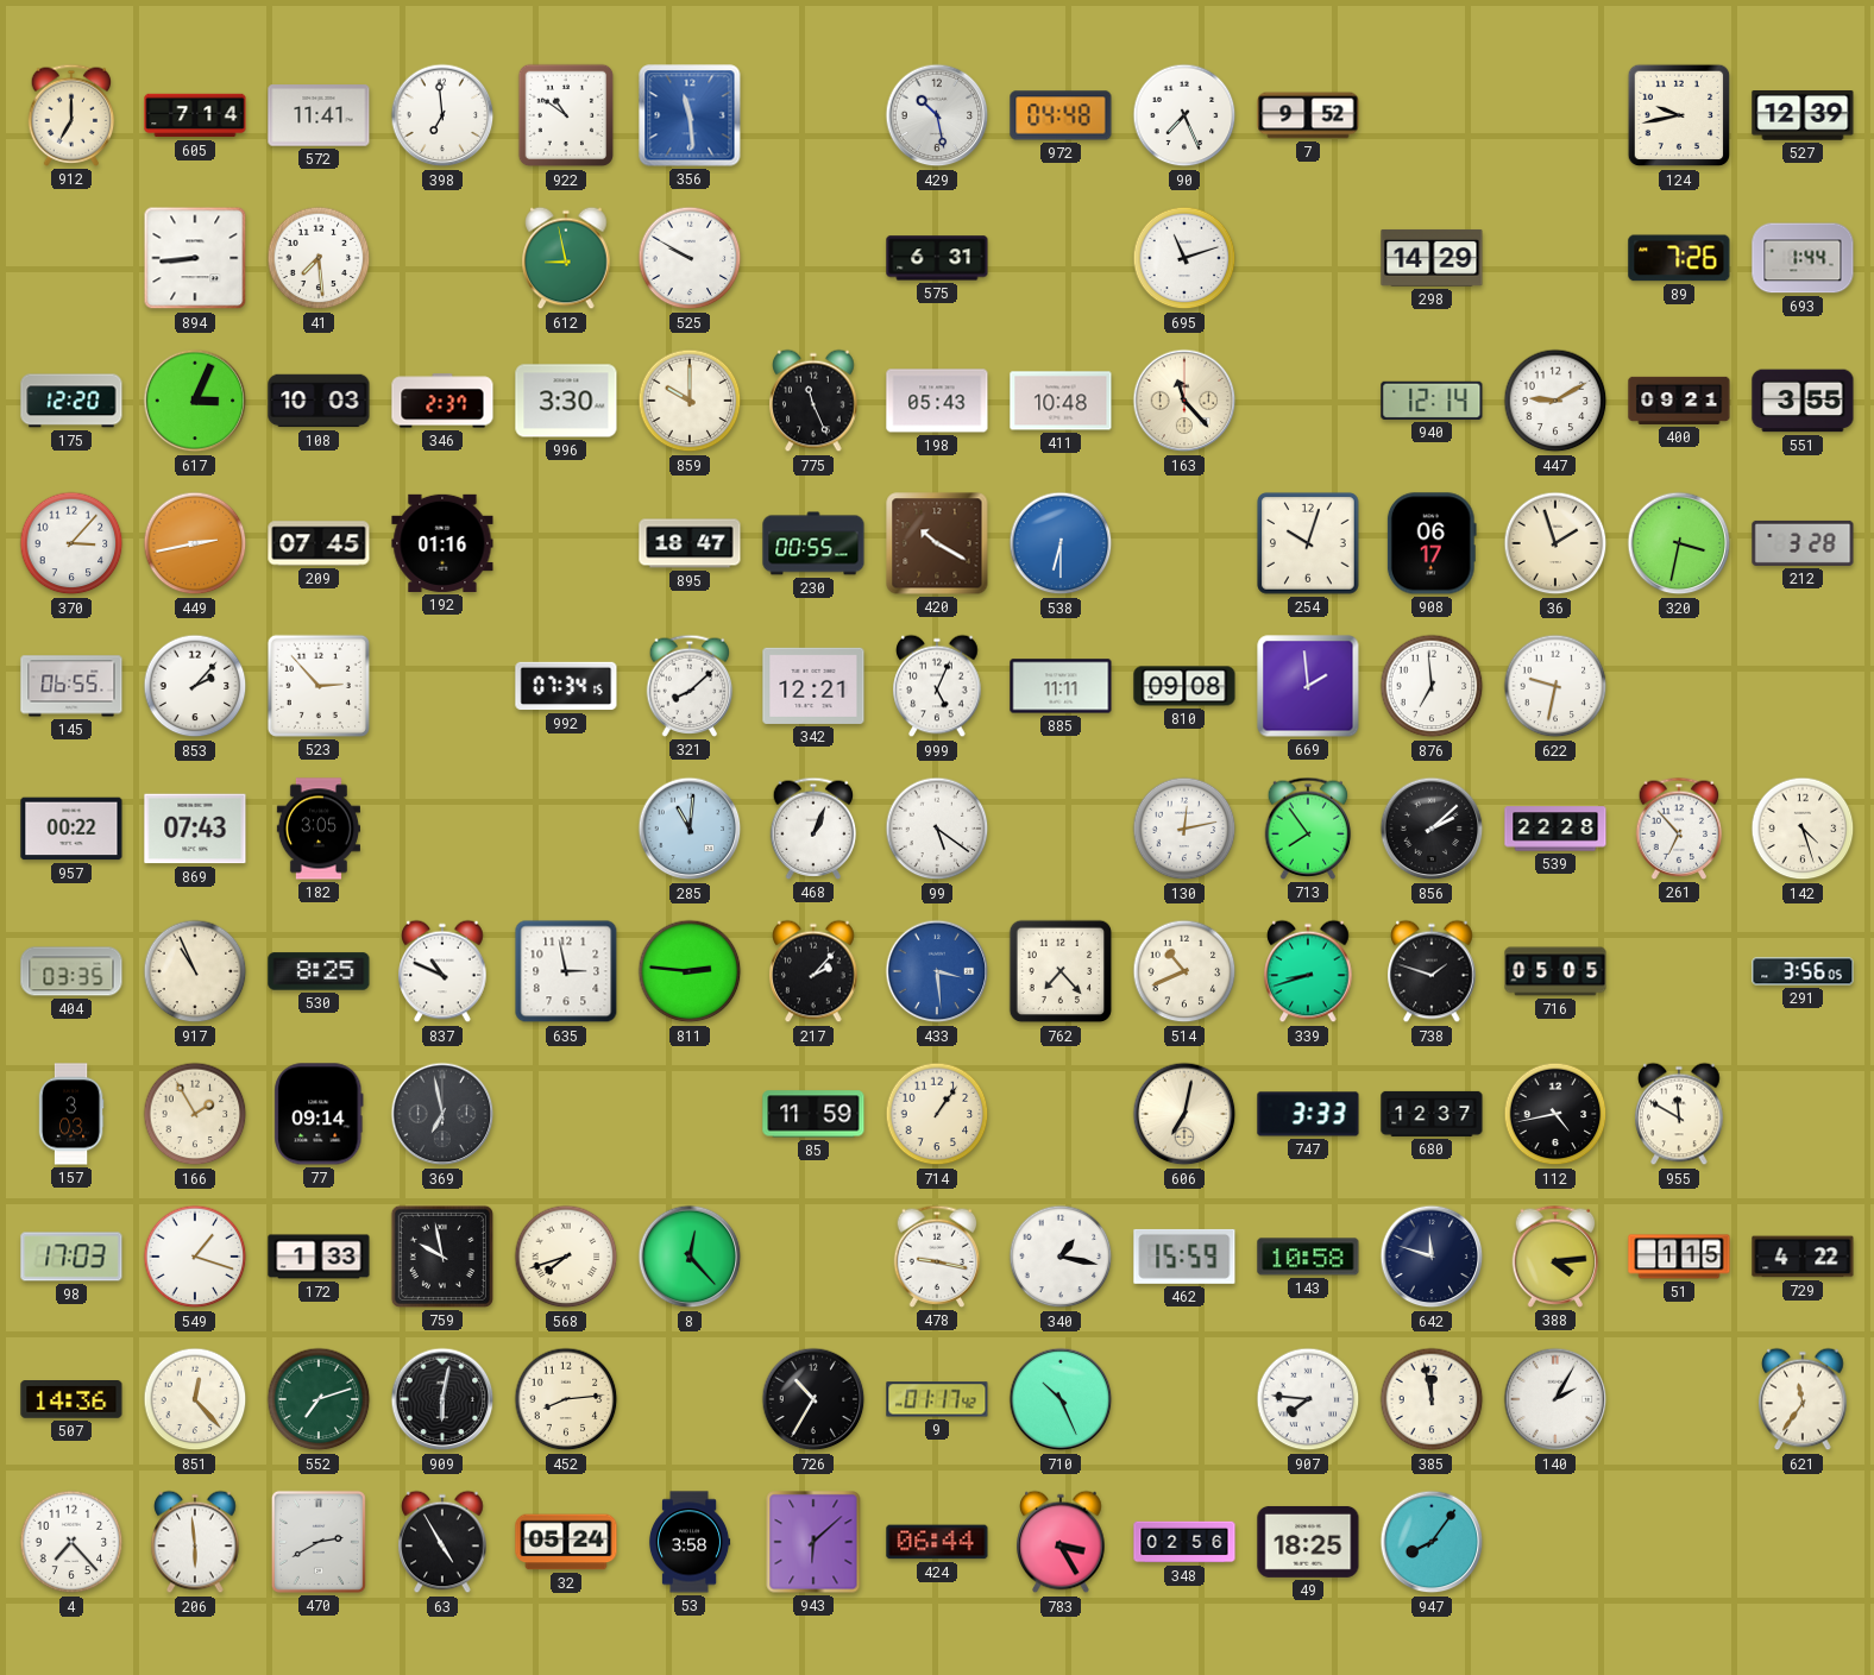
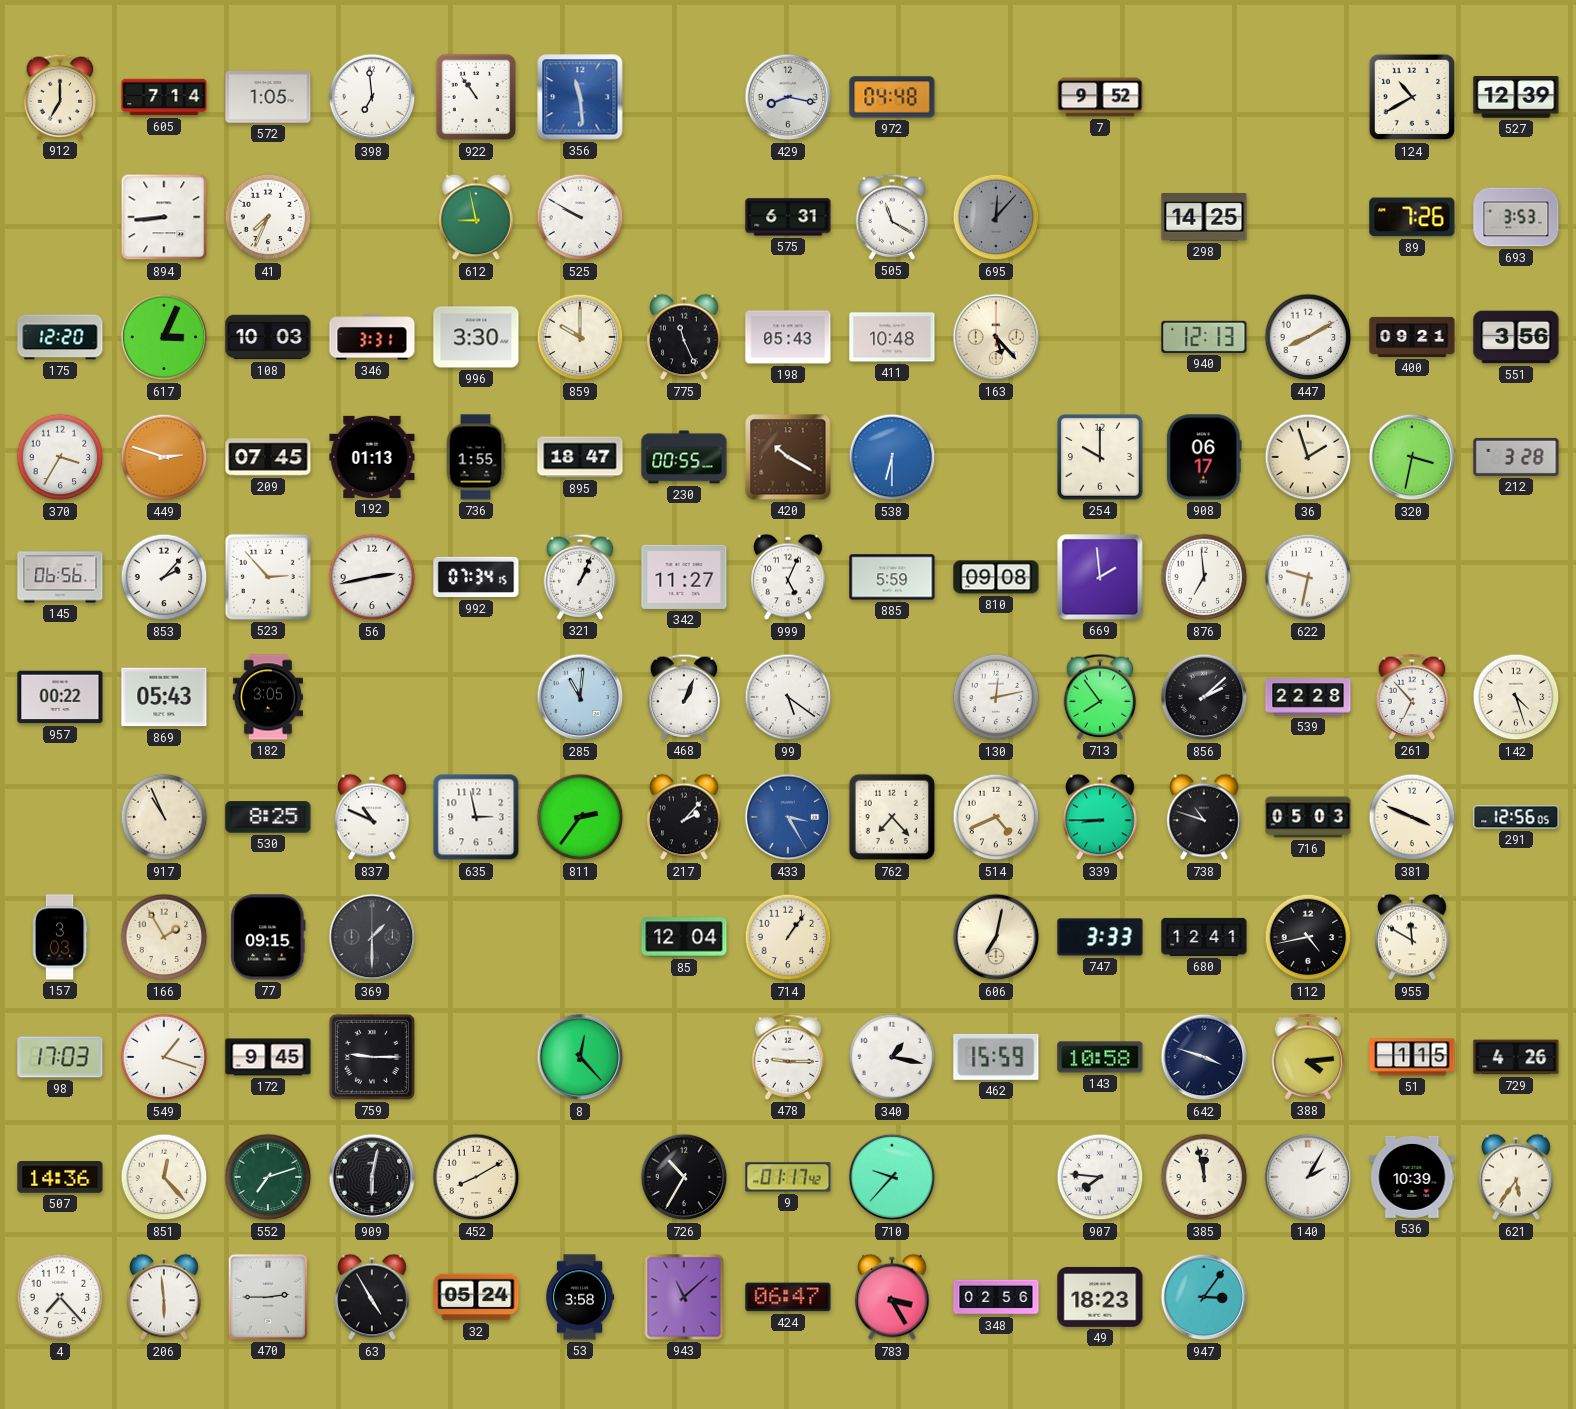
572: 11:41 -> 1:05 (268, 97)
922: 10:51 -> 10:54 (476, 97)
429: 10:28 -> 8:17 (788, 97)
90: 7:26 -> none (1184, 115)
124: 9:43 -> 10:40 (1412, 97)
41: 7:29 -> 7:34 (268, 217)
505: none -> 11:20 (892, 217)
695: 11:12 -> 12:07 (996, 217)
695 dial: white -> grey (996, 217)
298: 14:29 -> 14:25 (1204, 217)
693: 1:44 -> 3:53 (1516, 217)
346: 2:37 -> 3:31 (372, 337)
163: 11:23 -> 5:23 (996, 337)
940: 12:14 -> 12:13 (1204, 337)
447: 9:10 -> 8:10 (1308, 337)
551: 3:55 -> 3:56 (1516, 337)
370: 3:07 -> 3:35 (60, 457)
449: 2:43 -> 2:48 (164, 457)
192: 01:16 -> 01:13 (372, 457)
736: none -> 1:55 (476, 457)
254: 10:03 -> 10:00 (1100, 457)
145: 06:55 -> 06:56 (60, 577)
56: none -> 2:43 (372, 577)
321: 8:08 -> 1:04 (580, 577)
342: 12:21 -> 11:27 (684, 577)
885: 11:11 -> 5:59 (892, 577)
869: 07:43 -> 05:43 (164, 697)
404: 03:35 -> none (71, 971)
811: 2:46 -> 2:36 (580, 817)
433: 3:29 -> 3:25 (788, 817)
514: 10:41 -> 4:41 (996, 817)
339: 8:42 -> 8:45 (1100, 817)
738: 1:48 -> 10:48 (1204, 817)
716: 05:05 -> 05:03 (1308, 817)
381: none -> 3:49 (1412, 817)
291: 3:56 -> 12:56 (1516, 817)
77: 09:14 -> 09:15 (268, 937)
369: 6:58 -> 1:30 (372, 937)
85: 11:59 -> 12:04 (684, 937)
680: 12:37 -> 12:41 (1204, 937)
172: 1:33 -> 9:45 (268, 1057)
759: 9:58 -> 9:15 (372, 1057)
568: 7:42 -> none (566, 1257)
478: 9:17 -> 9:15 (788, 1057)
642: 11:48 -> 3:48 (1204, 1057)
729: 4:22 -> 4:26 (1516, 1057)
452: 8:14 -> 8:10 (476, 1177)
710: 10:26 -> 9:37 (892, 1177)
536: none -> 10:39 (1412, 1177)
621: 11:36 -> 5:36 (1516, 1177)
470: 2:40 -> 2:45 (268, 1297)
943: 6:08 -> 11:08 (684, 1297)
424: 06:44 -> 06:47 (788, 1297)
49: 18:25 -> 18:23 (1100, 1297)
947: 8:06 -> 3:06 (1204, 1297)
